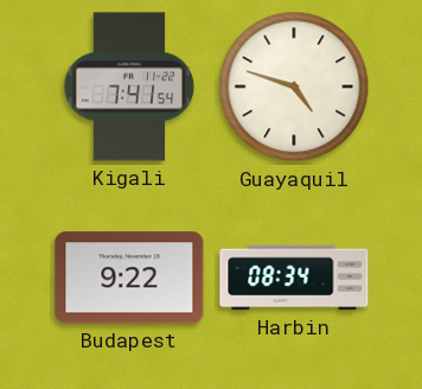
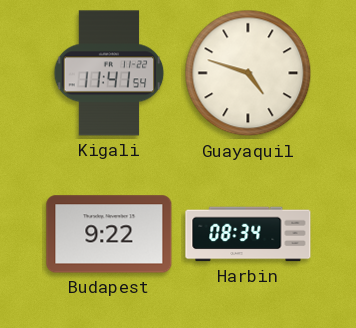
Kigali: 7:41 -> 11:41 (109, 73)
